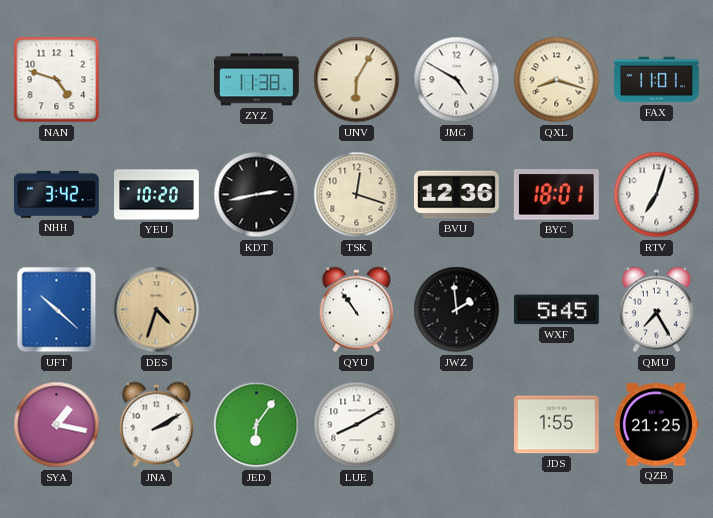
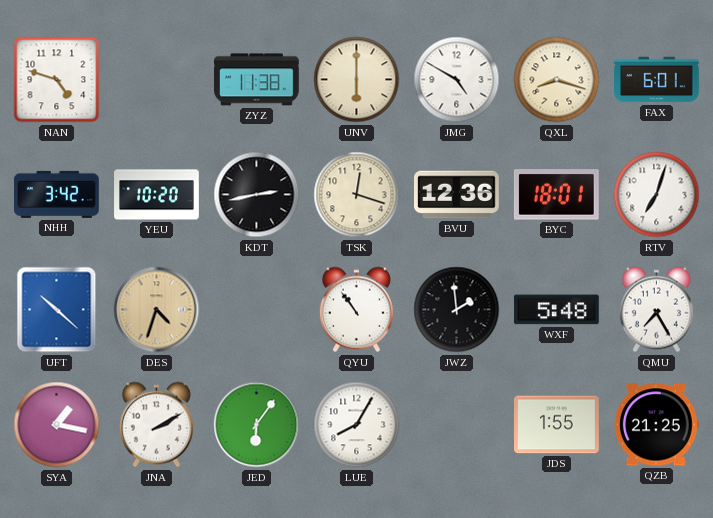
UNV: 6:05 -> 6:00 (357, 80)
FAX: 11:01 -> 6:01 (657, 80)
WXF: 5:45 -> 5:48 (557, 310)
LUE: 8:10 -> 8:05 (357, 425)
